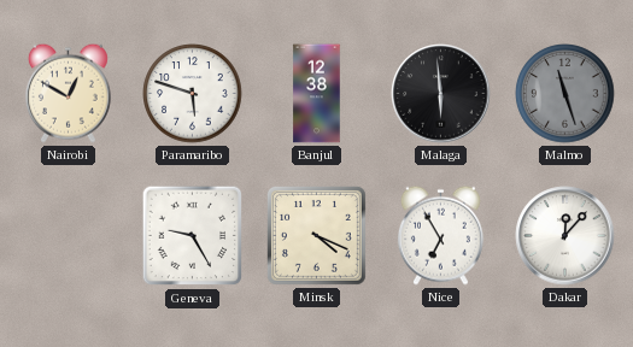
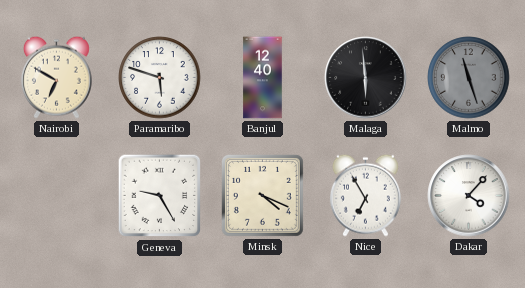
Nairobi: 12:50 -> 6:50 (56, 77)
Banjul: 12:38 -> 12:40 (263, 78)
Dakar: 12:07 -> 4:07 (469, 196)
